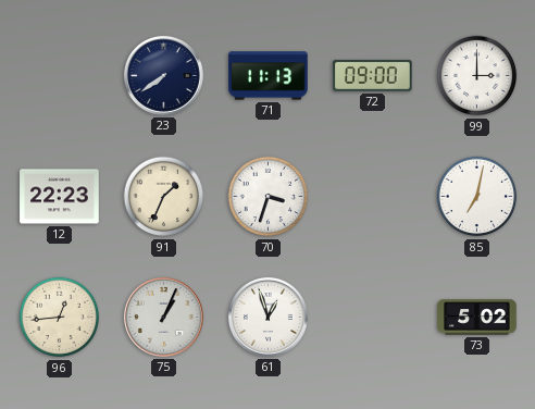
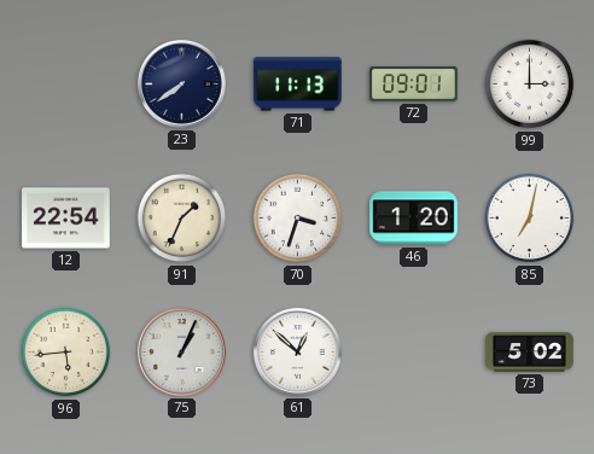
72: 09:00 -> 09:01 (414, 83)
12: 22:23 -> 22:54 (66, 219)
46: none -> 1:20 (414, 219)
96: 12:44 -> 5:44 (66, 353)
61: 12:57 -> 12:52 (297, 351)
